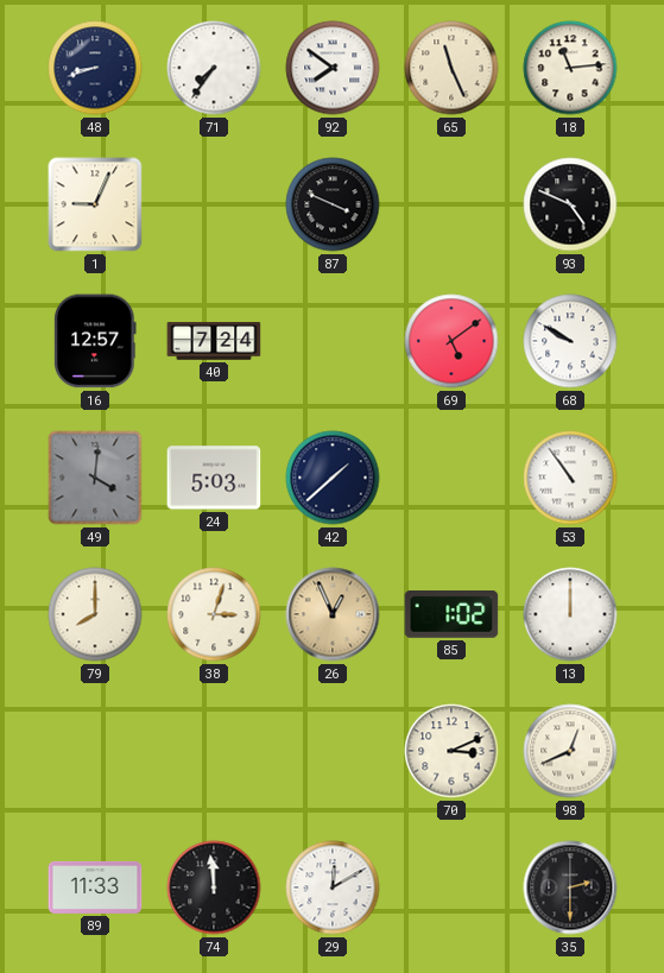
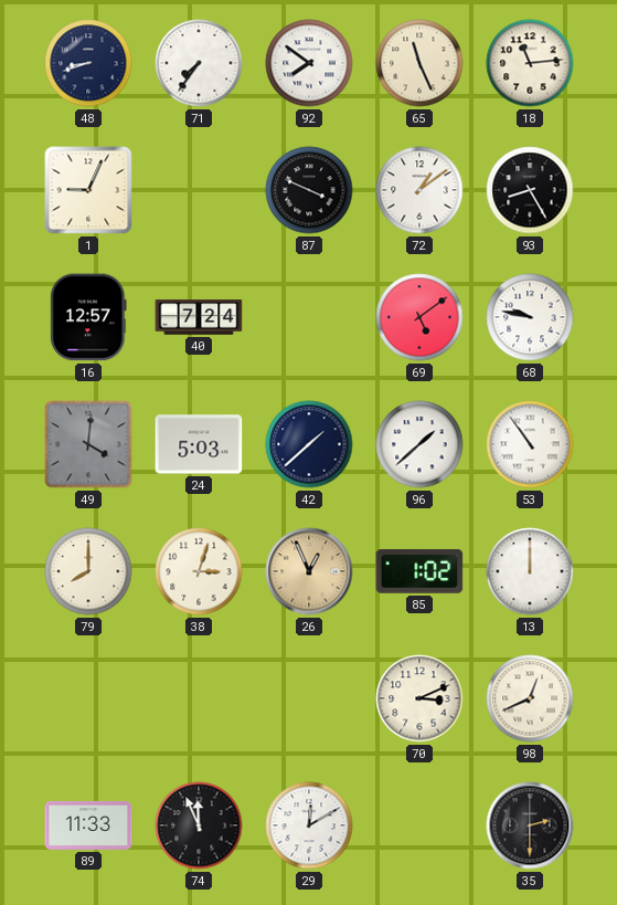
72: none -> 1:09 (419, 190)
93: 4:49 -> 8:25 (530, 190)
68: 9:50 -> 9:47 (530, 317)
96: none -> 1:38 (419, 444)
74: 11:59 -> 11:56 (199, 825)
